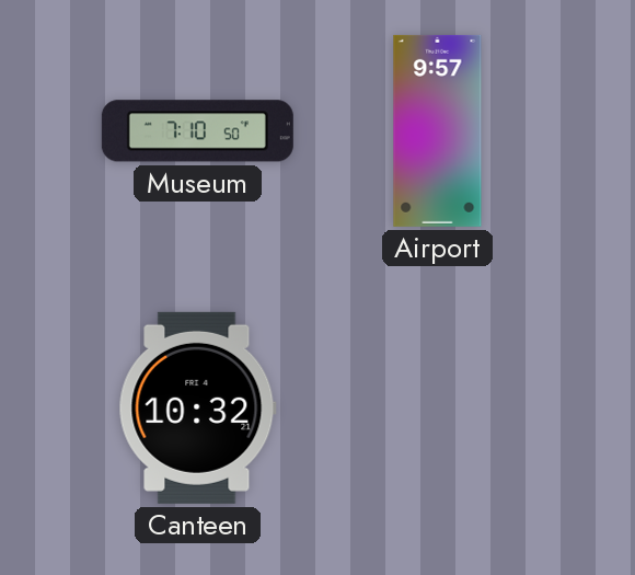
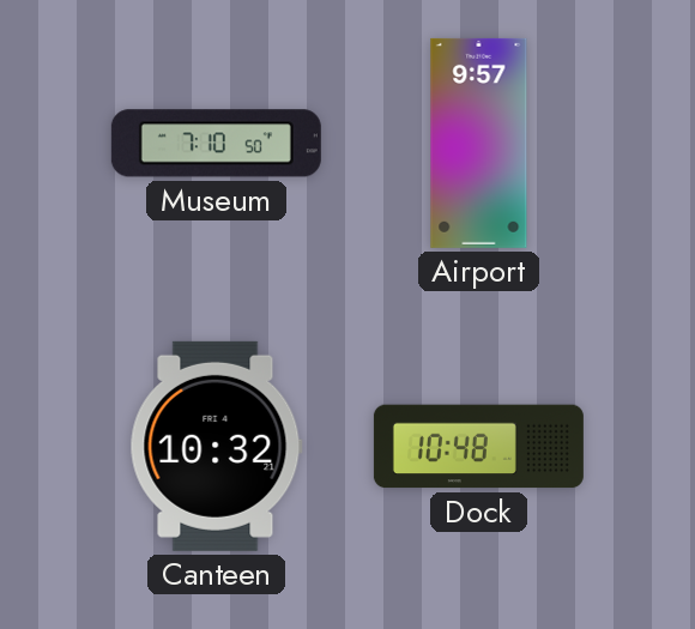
Dock: none -> 10:48 (478, 447)
